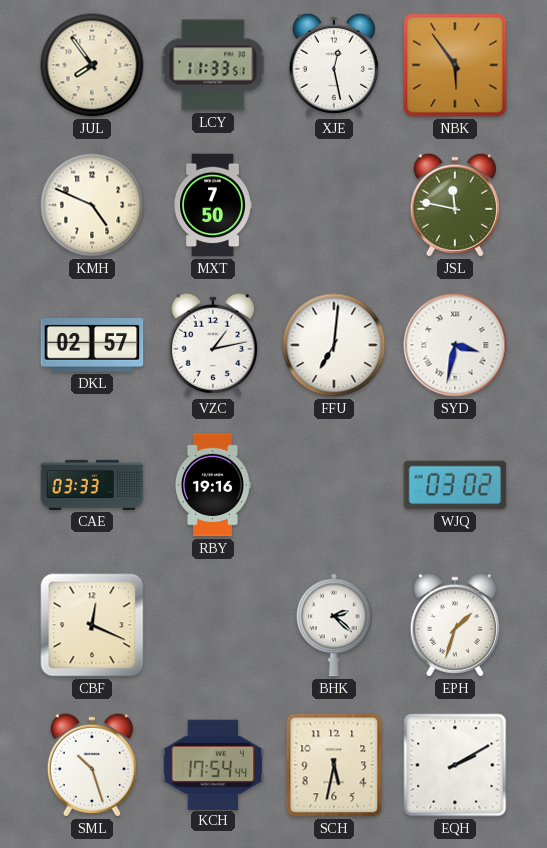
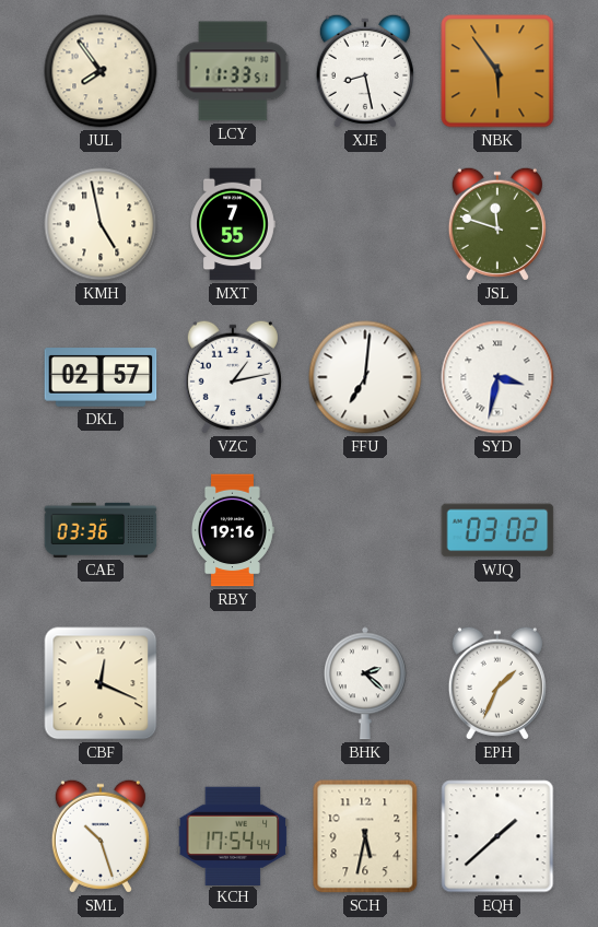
XJE: 12:28 -> 8:28 (365, 71)
KMH: 4:49 -> 4:58 (101, 224)
MXT: 7:50 -> 7:55 (233, 224)
JSL: 11:47 -> 11:48 (497, 224)
CAE: 03:33 -> 03:36 (101, 530)
EPH: 1:33 -> 1:34 (497, 683)
EQH: 2:10 -> 1:38 (497, 836)
